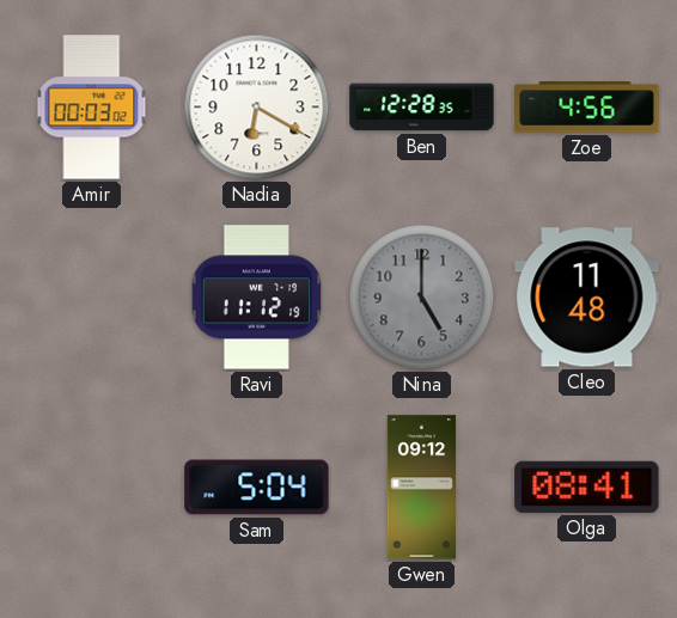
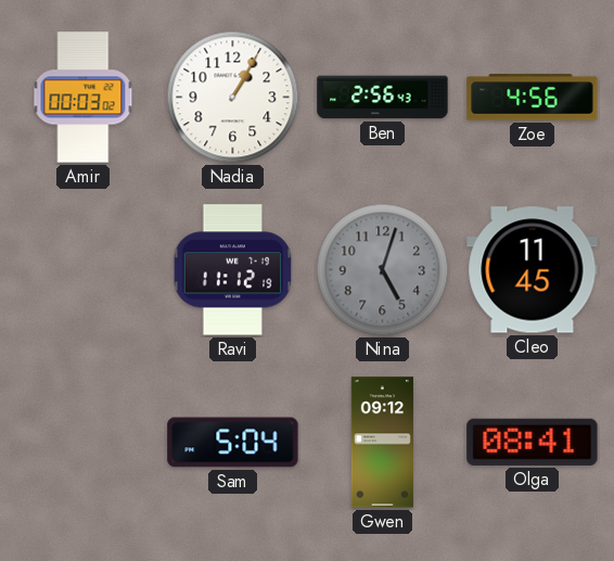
Nadia: 6:20 -> 1:05 (233, 98)
Ben: 12:28 -> 2:56 (383, 98)
Nina: 5:00 -> 5:03 (383, 270)
Cleo: 11:48 -> 11:45 (533, 270)
